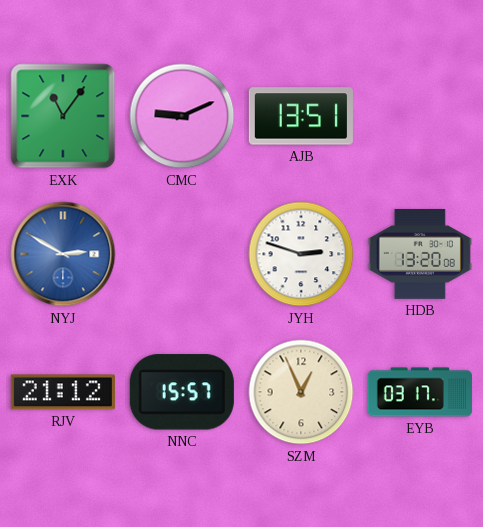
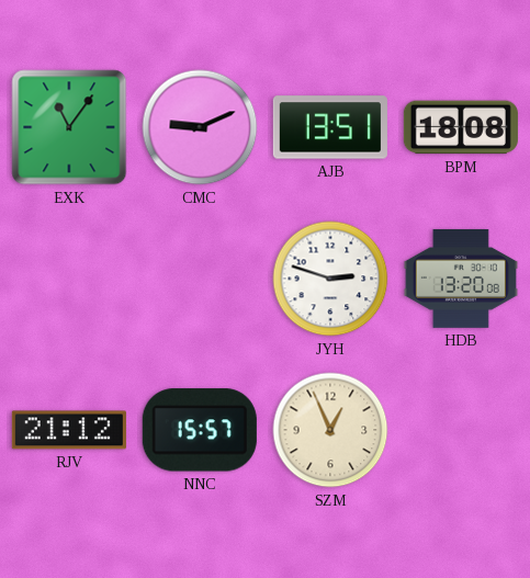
BPM: none -> 18:08 (461, 127)
NYJ: 2:50 -> none (63, 254)
EYB: 03:17 -> none (420, 392)
